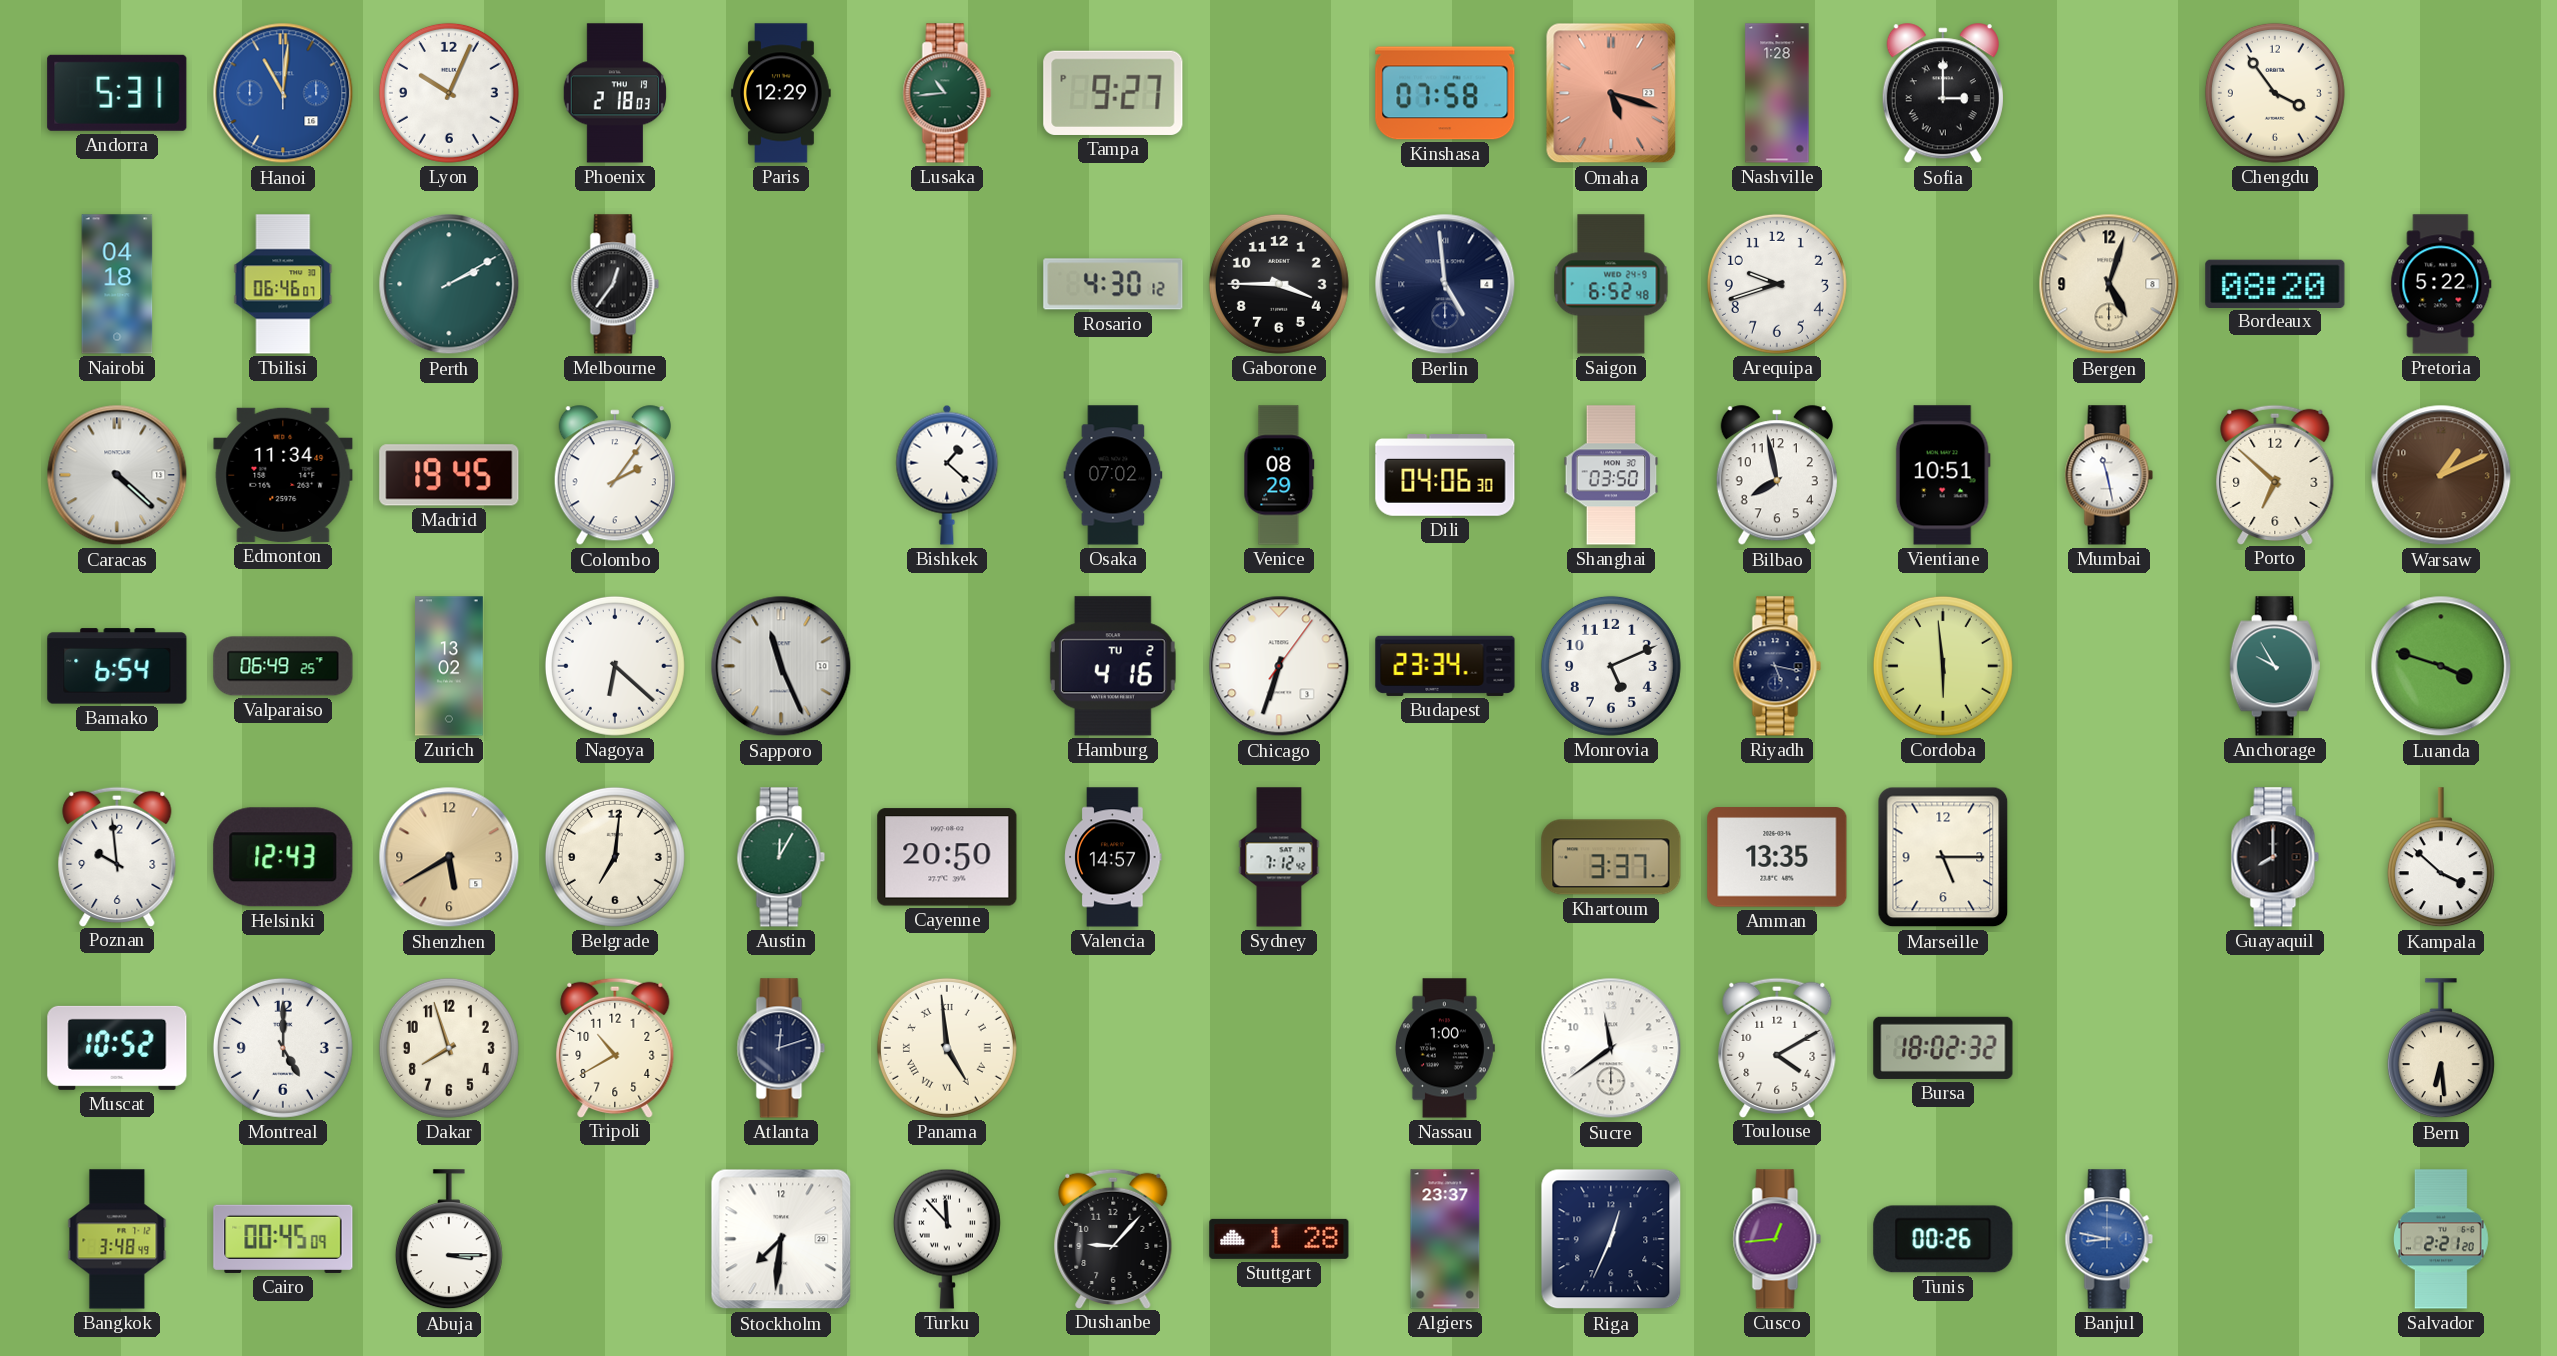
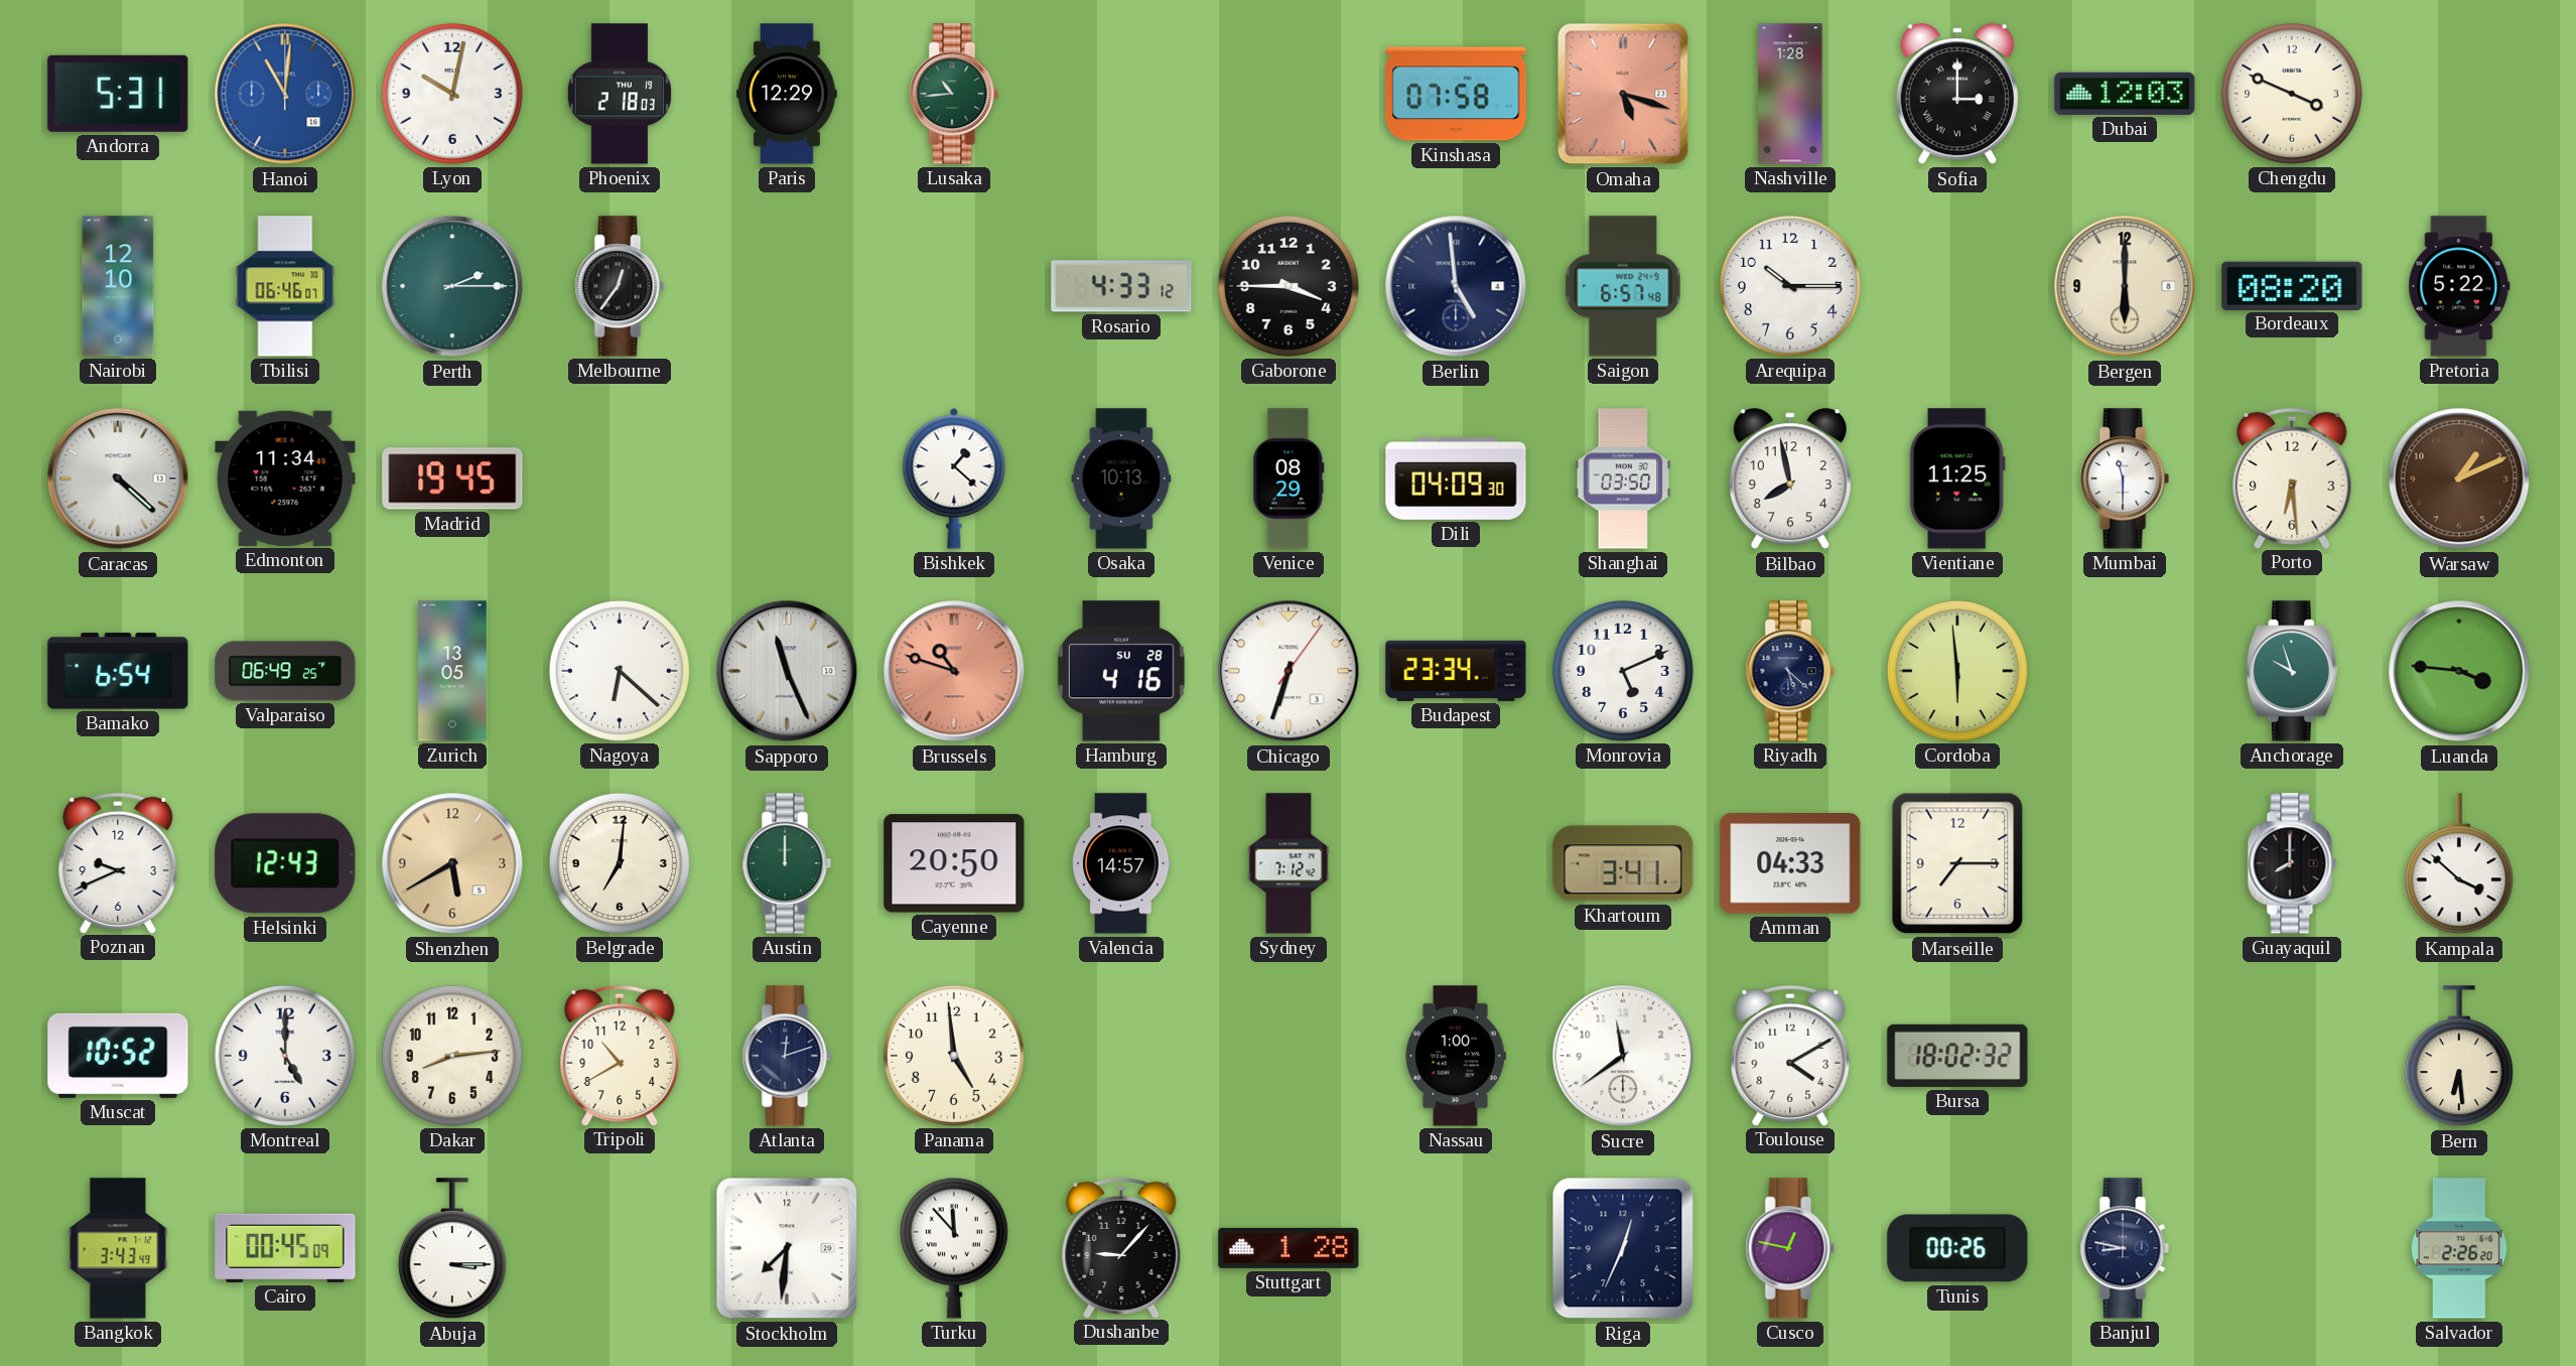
Lyon: 10:04 -> 10:02 (452, 94)
Tampa: 9:27 -> none (1113, 93)
Dubai: none -> 12:03 (2125, 94)
Chengdu: 3:54 -> 3:49 (2292, 94)
Nairobi: 04:18 -> 12:10 (118, 286)
Perth: 2:10 -> 2:15 (452, 286)
Rosario: 4:30 -> 4:33 (1121, 286)
Saigon: 6:52 -> 6:57 (1623, 286)
Arequipa: 9:42 -> 10:15 (1790, 286)
Bergen: 5:03 -> 6:00 (2125, 286)
Colombo: 2:06 -> none (615, 476)
Osaka: 07:02 -> 10:13 (1121, 479)
Dili: 04:06 -> 04:09 (1456, 480)
Vientiane: 10:51 -> 11:25 (1957, 479)
Mumbai: 11:28 -> 11:30 (2125, 479)
Porto: 6:52 -> 6:29 (2292, 477)
Zurich: 13:02 -> 13:05 (453, 671)
Brussels: none -> 10:48 (954, 671)
Hamburg date: TU 2 -> SU 28 (1121, 671)
Riyadh: 5:17 -> 5:22 (1790, 671)
Anchorage: 9:55 -> 9:57 (2292, 671)
Luanda: 3:48 -> 3:46 (2459, 671)
Poznan: 9:59 -> 9:41 (118, 862)
Austin: 12:05 -> 12:00 (787, 863)
Khartoum: 3:37 -> 3:41 (1623, 863)
Amman: 13:35 -> 04:33 (1790, 863)
Marseille: 5:15 -> 7:15 (1957, 863)
Dakar: 7:57 -> 8:14 (452, 1056)
Panama numerals: Roman -> Arabic (954, 1056)
Bangkok: 3:48 -> 3:43 (118, 1248)
Algiers: 23:37 -> none (1445, 1239)
Cusco: 12:44 -> 12:47 (1790, 1248)
Banjul dial: blue -> navy (2125, 1248)
Salvador: 2:21 -> 2:26 (2460, 1248)
